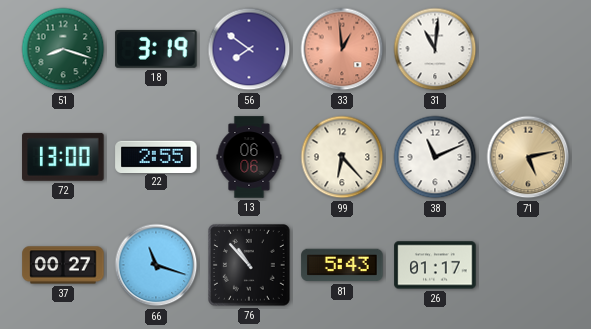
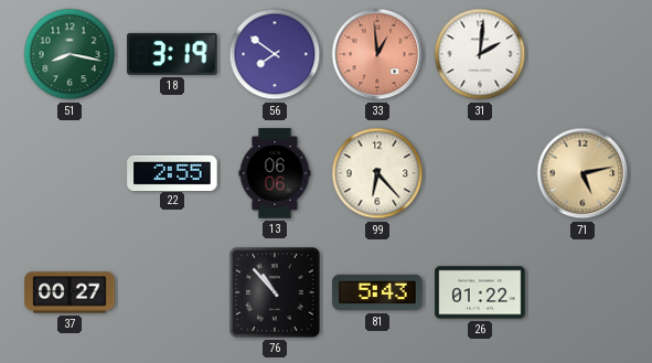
51: 8:18 -> 8:17 (70, 54)
31: 11:01 -> 2:01 (480, 54)
72: 13:00 -> none (63, 157)
38: 11:11 -> none (435, 157)
66: 11:18 -> none (156, 265)
26: 01:17 -> 01:22 (480, 292)
